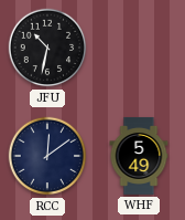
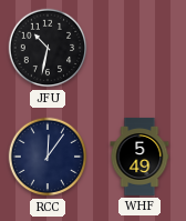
RCC: 12:09 -> 12:06 (48, 157)
